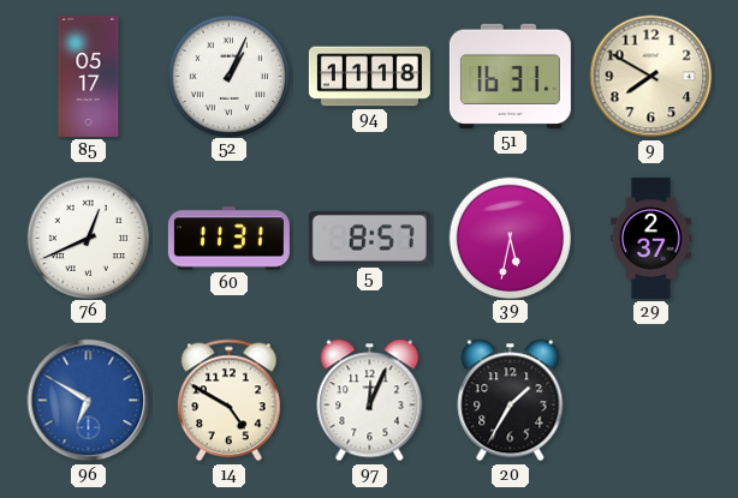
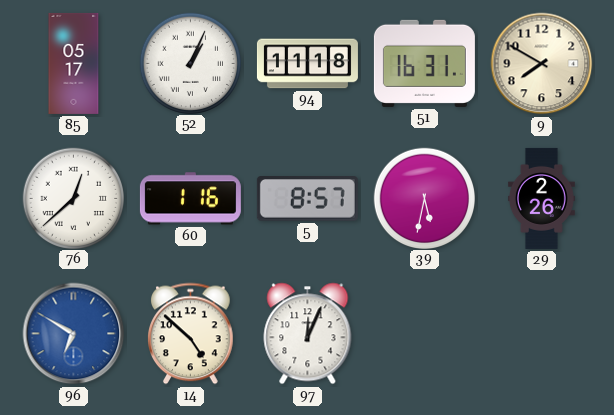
76: 12:41 -> 12:38 (73, 198)
60: 11:31 -> 1:16 (190, 199)
29: 2:37 -> 2:26 (541, 198)
14: 4:50 -> 4:52 (191, 334)
20: 1:35 -> none (511, 401)
